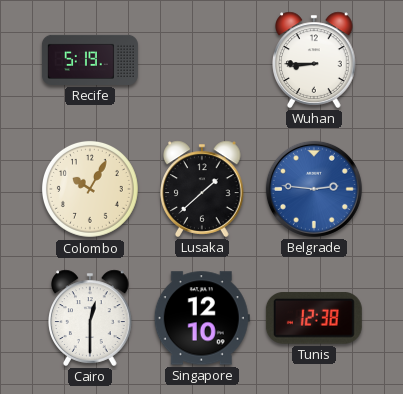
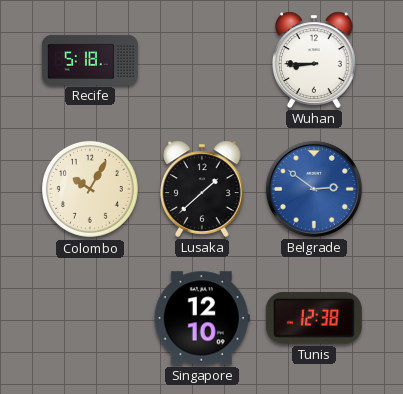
Recife: 5:19 -> 5:18 (90, 60)
Belgrade: 2:46 -> 2:51 (314, 189)
Cairo: 12:30 -> none (90, 318)
